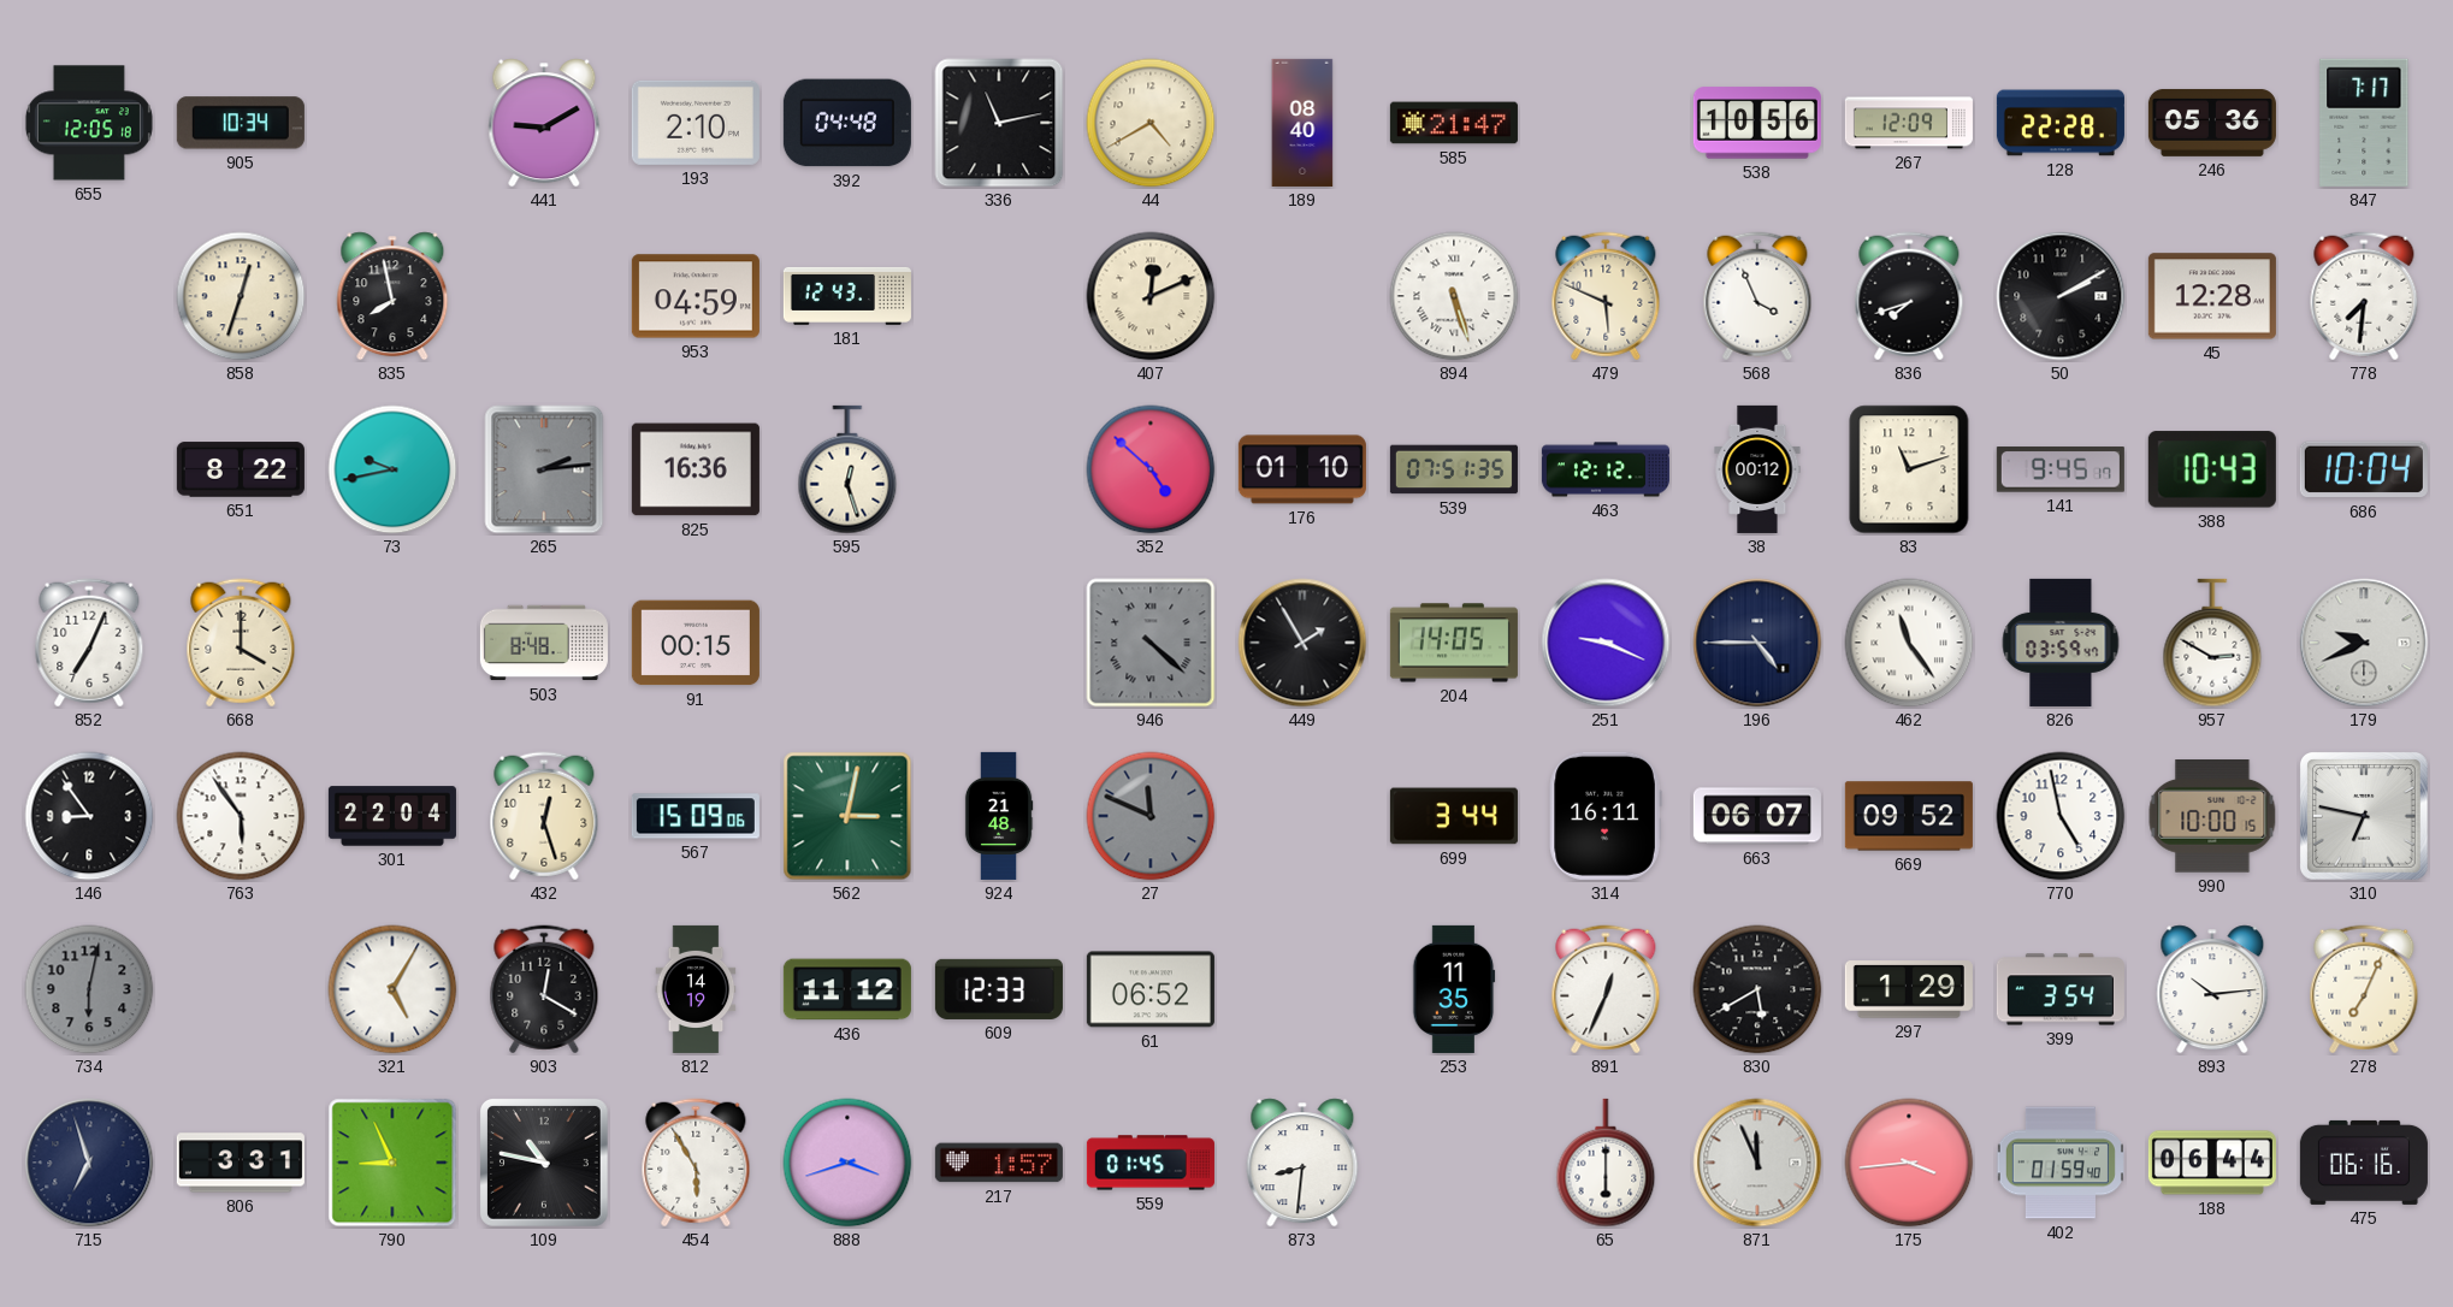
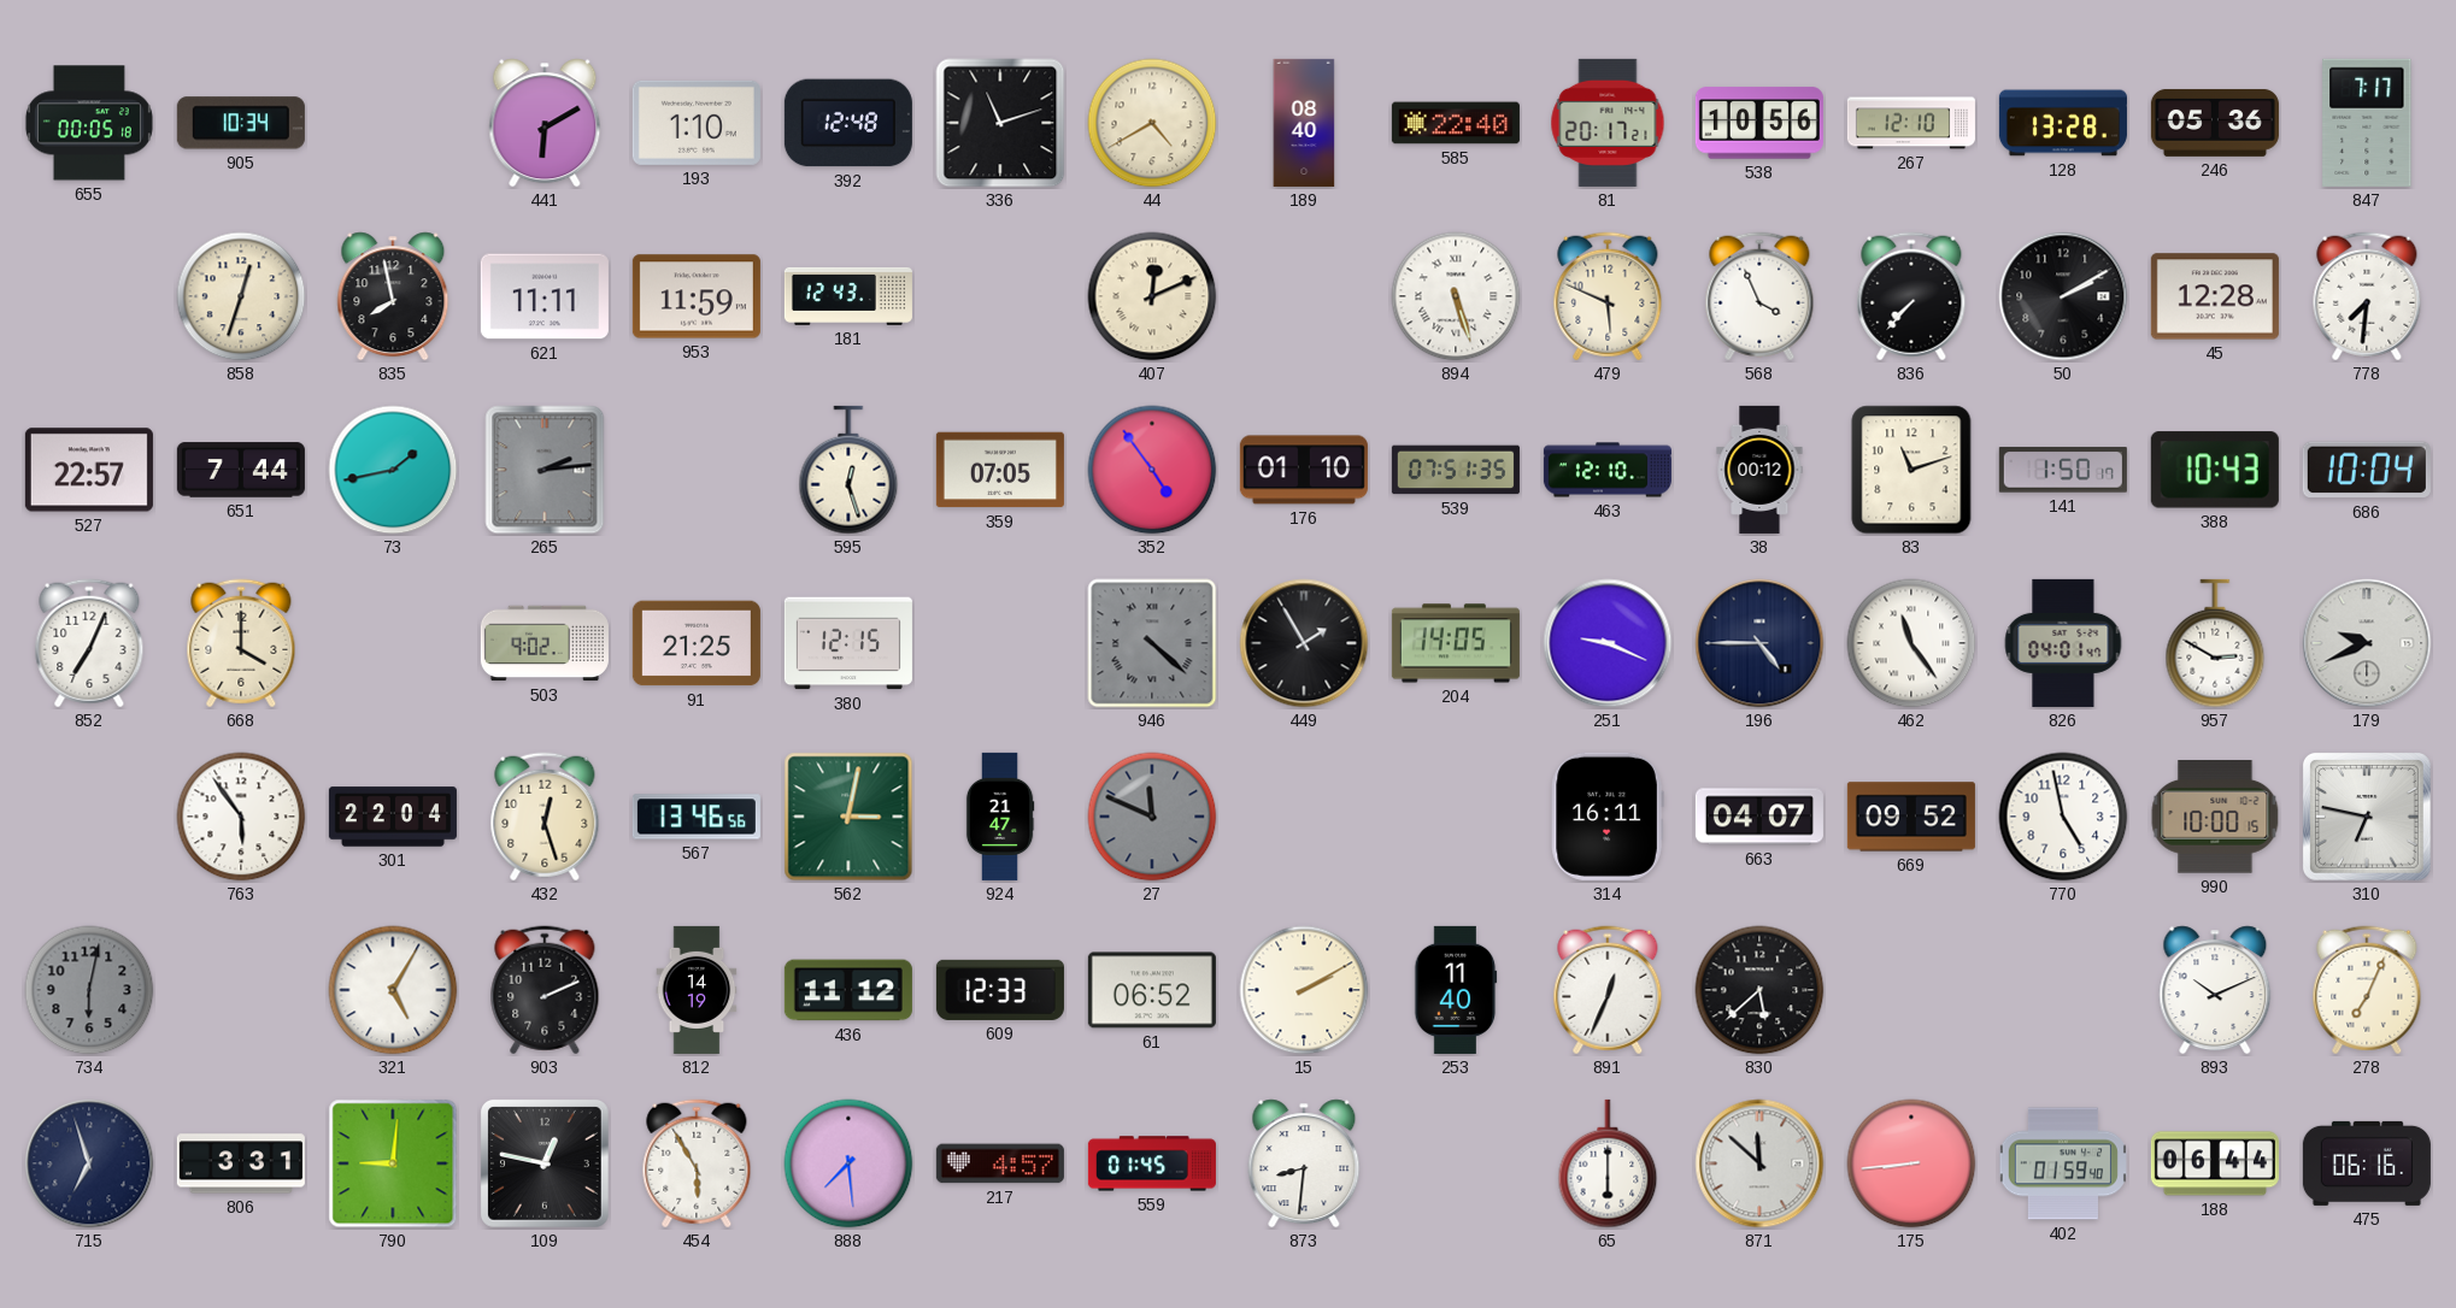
655: 12:05 -> 00:05 (89, 123)
441: 9:10 -> 6:10 (545, 123)
193: 2:10 -> 1:10 (697, 123)
392: 04:48 -> 12:48 (848, 123)
336: 11:13 -> 11:12 (1000, 123)
585: 21:47 -> 22:40 (1456, 123)
81: none -> 20:17 (1608, 123)
267: 12:09 -> 12:10 (1911, 123)
128: 22:28 -> 13:28 (2063, 123)
621: none -> 11:11 (545, 296)
953: 04:59 -> 11:59 (697, 296)
836: 7:42 -> 7:37 (1911, 296)
527: none -> 22:57 (89, 470)
651: 8:22 -> 7:44 (241, 470)
73: 9:43 -> 1:43 (393, 470)
825: 16:36 -> none (696, 469)
359: none -> 07:05 (1000, 470)
352: 4:52 -> 4:54 (1152, 470)
463: 12:12 -> 12:10 (1608, 470)
141: 9:45 -> 1:50 (2063, 470)
503: 8:48 -> 9:02 (545, 643)
91: 00:15 -> 21:25 (697, 643)
380: none -> 12:15 (848, 643)
826: 03:59 -> 04:01 (2063, 643)
146: 8:54 -> none (89, 816)
567: 15:09 -> 13:46 (697, 817)
924: 21:48 -> 21:47 (1000, 817)
699: 3:44 -> none (1454, 816)
663: 06:07 -> 04:07 (1759, 817)
903: 12:20 -> 2:11 (545, 990)
15: none -> 2:10 (1304, 990)
253: 11:35 -> 11:40 (1456, 990)
830: 5:40 -> 5:38 (1759, 990)
297: 1:29 -> none (1909, 989)
399: 3:54 -> none (2061, 989)
893: 10:14 -> 10:11 (2215, 990)
790: 8:56 -> 9:01 (393, 1163)
109: 10:47 -> 12:47 (546, 1165)
888: 3:42 -> 7:29 (848, 1163)
217: 1:57 -> 4:57 (1000, 1163)
871: 11:56 -> 11:52 (1759, 1163)
175: 3:44 -> 8:44 (1911, 1163)
